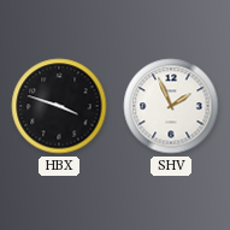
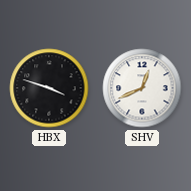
SHV: 1:56 -> 12:41 (142, 88)
